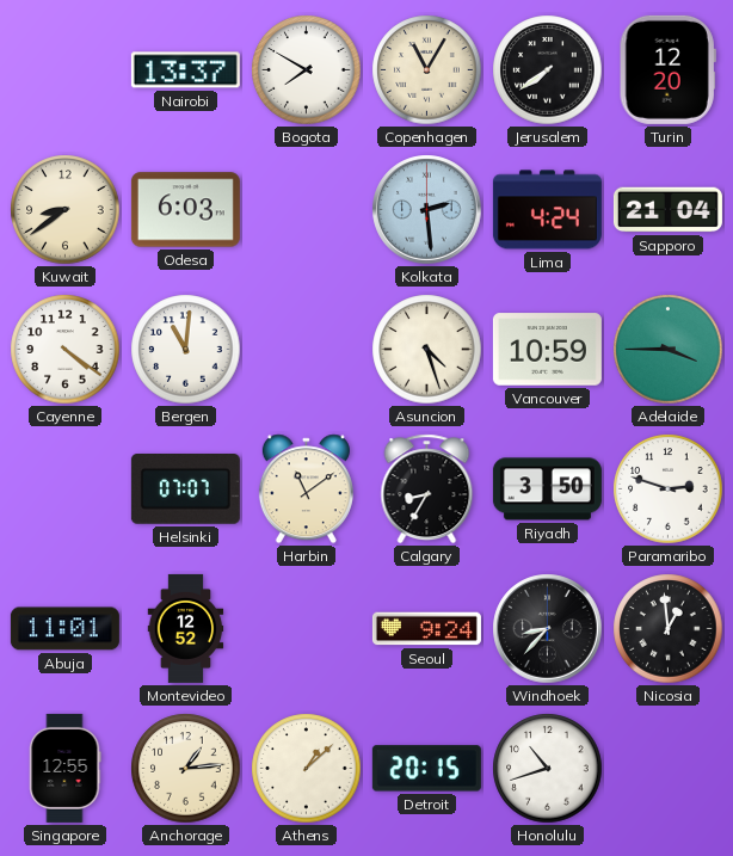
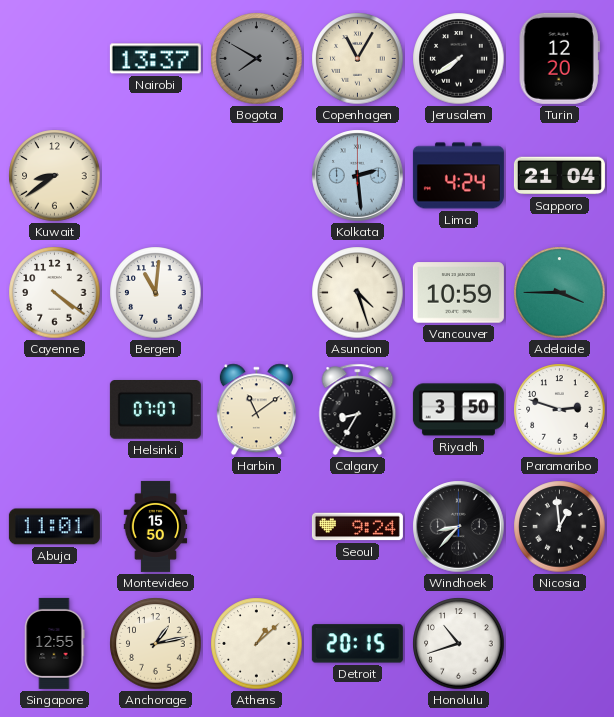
Bogota dial: white -> grey (257, 59)
Odesa: 6:03 -> none (185, 210)
Montevideo: 12:52 -> 15:50 (156, 526)
Anchorage: 1:14 -> 1:13 (156, 644)
